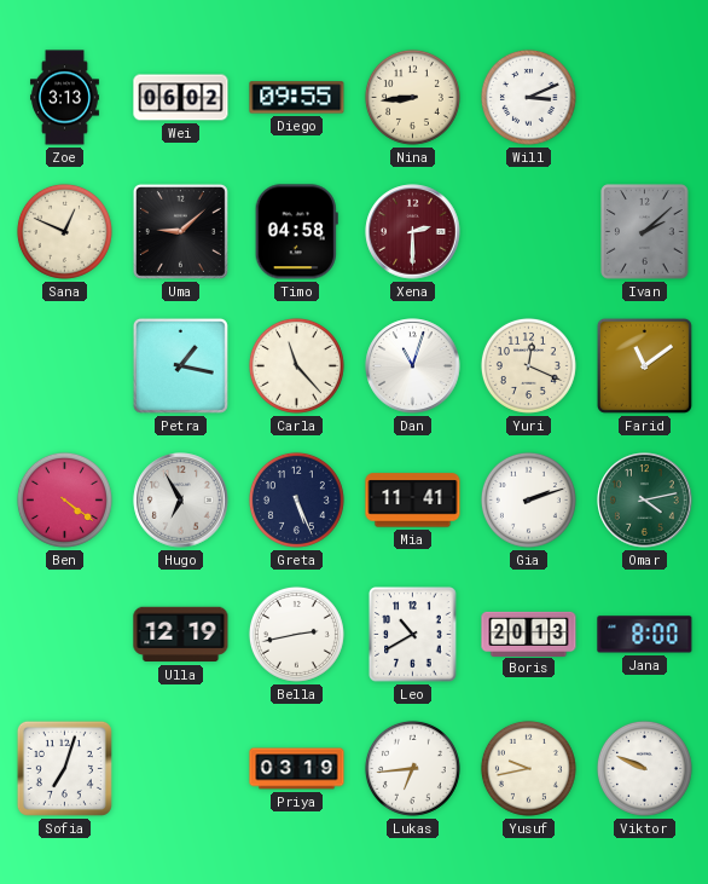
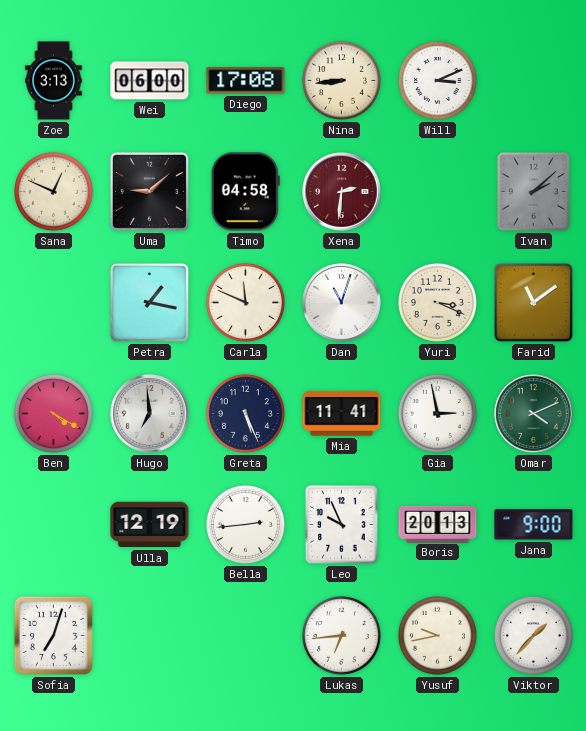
Wei: 06:02 -> 06:00 (150, 81)
Diego: 09:55 -> 17:08 (246, 81)
Xena: 2:30 -> 2:31 (342, 192)
Carla: 11:23 -> 11:49 (245, 302)
Yuri: 12:19 -> 3:19 (437, 302)
Ben: 4:21 -> 4:20 (53, 413)
Hugo: 6:55 -> 6:59 (150, 414)
Gia: 2:12 -> 2:58 (437, 413)
Omar: 4:13 -> 4:11 (534, 414)
Bella: 2:43 -> 2:44 (245, 524)
Leo: 10:40 -> 9:56 (342, 525)
Jana: 8:00 -> 9:00 (534, 525)
Priya: 03:19 -> none (297, 769)
Viktor: 9:49 -> 1:37 (533, 635)
